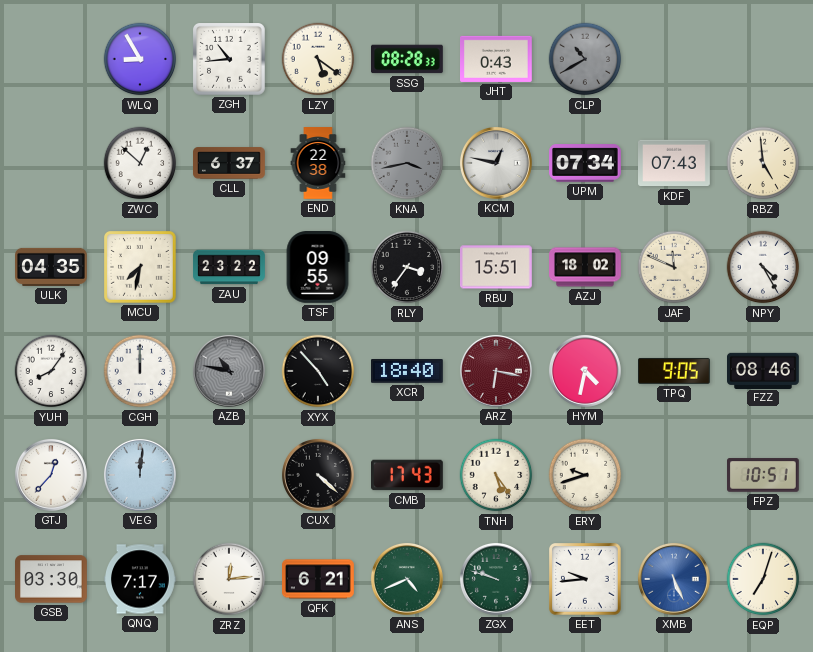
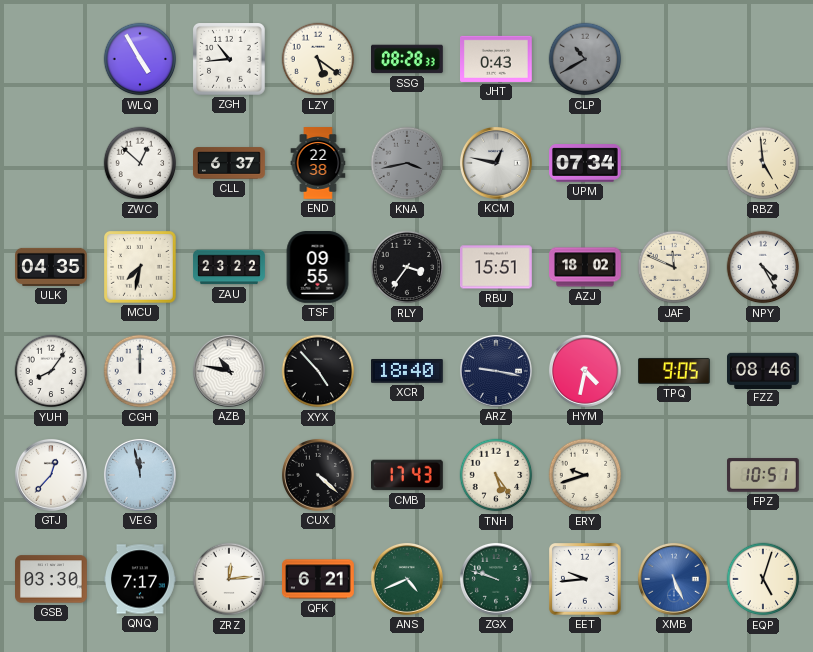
WLQ: 8:55 -> 4:55 (140, 59)
KDF: 07:43 -> none (675, 163)
AZB dial: grey -> white (229, 371)
ARZ: 6:17 -> 9:17 (496, 371)
ARZ dial: burgundy -> navy (496, 371)
VEG: 12:01 -> 11:58 (140, 475)
EQP: 7:03 -> 5:03 (763, 579)
